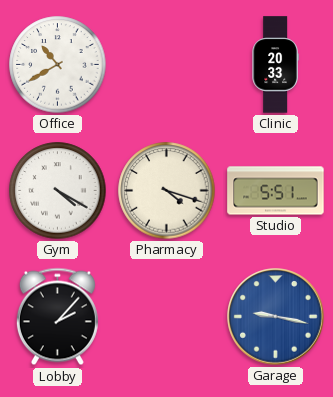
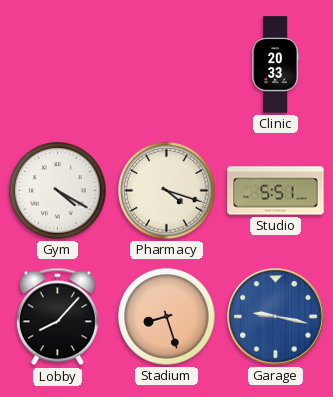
Office: 10:40 -> none (58, 65)
Lobby: 2:07 -> 8:07 (57, 317)
Stadium: none -> 8:27 (167, 317)
